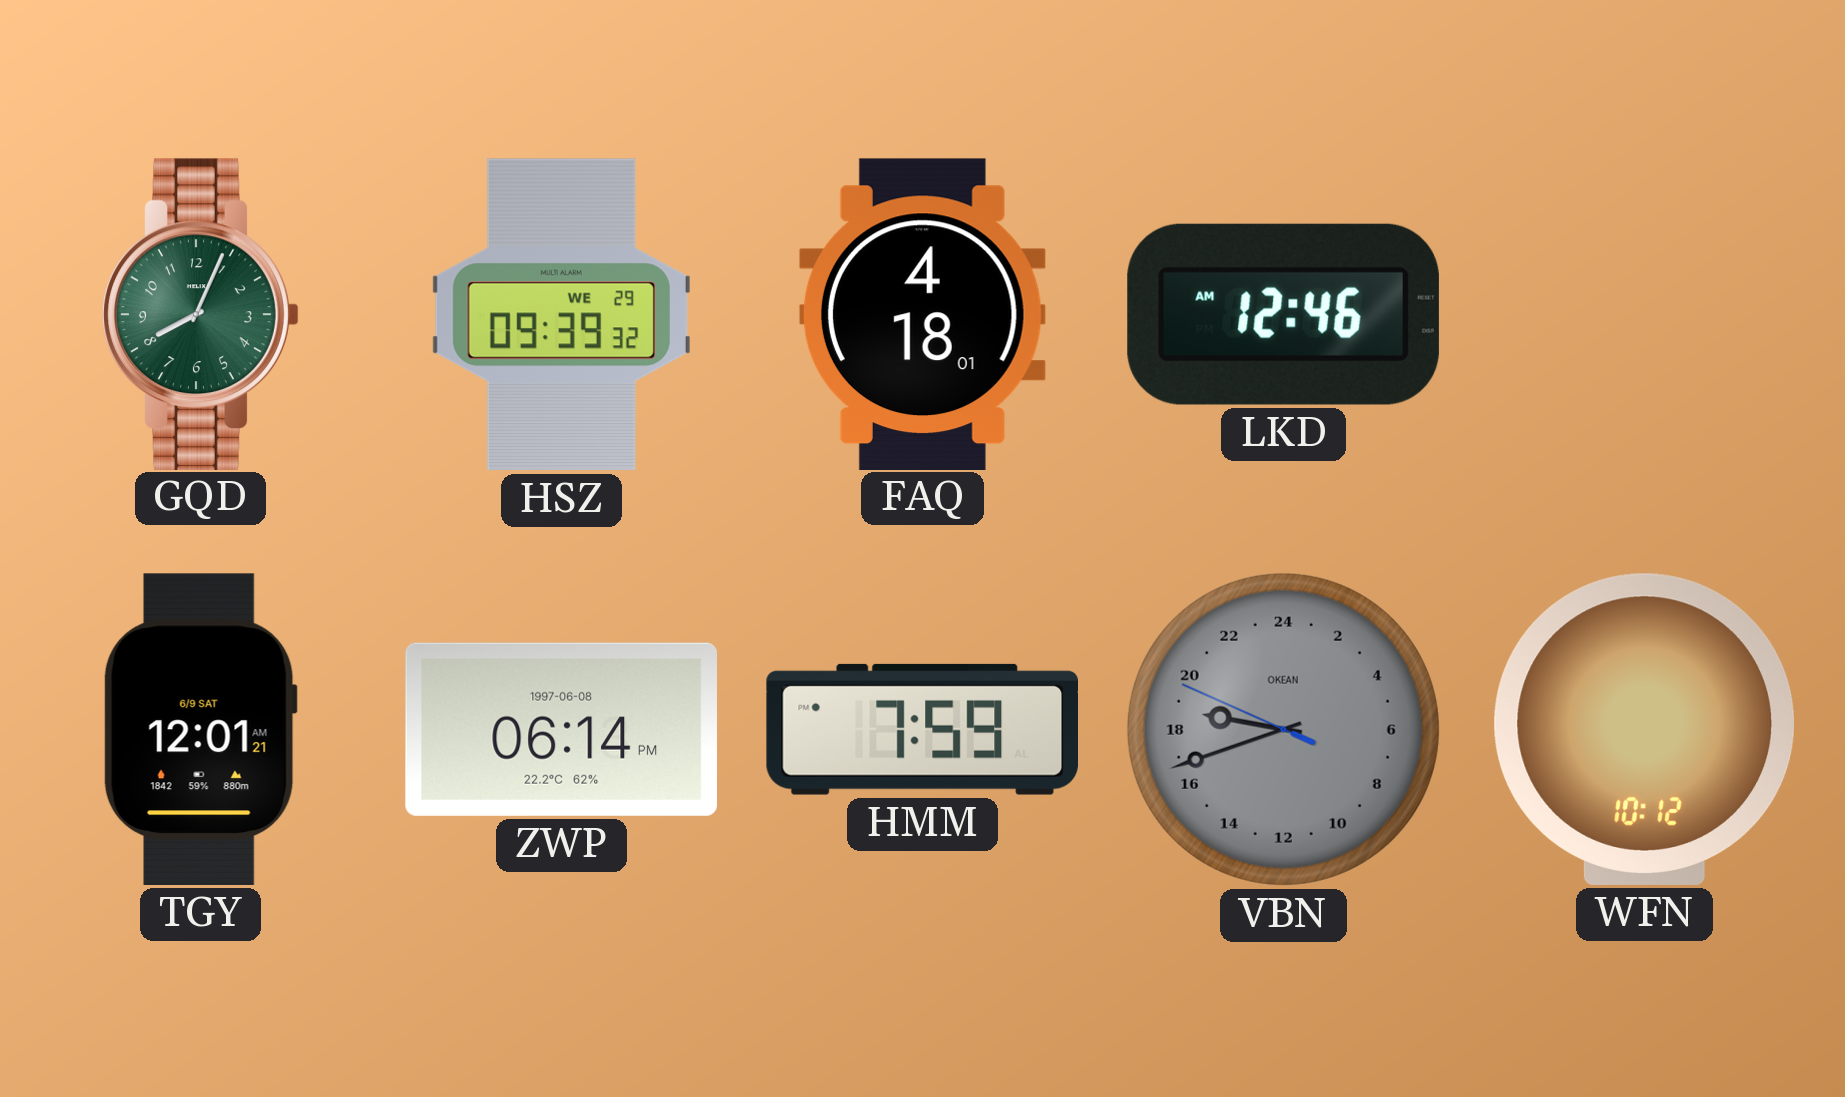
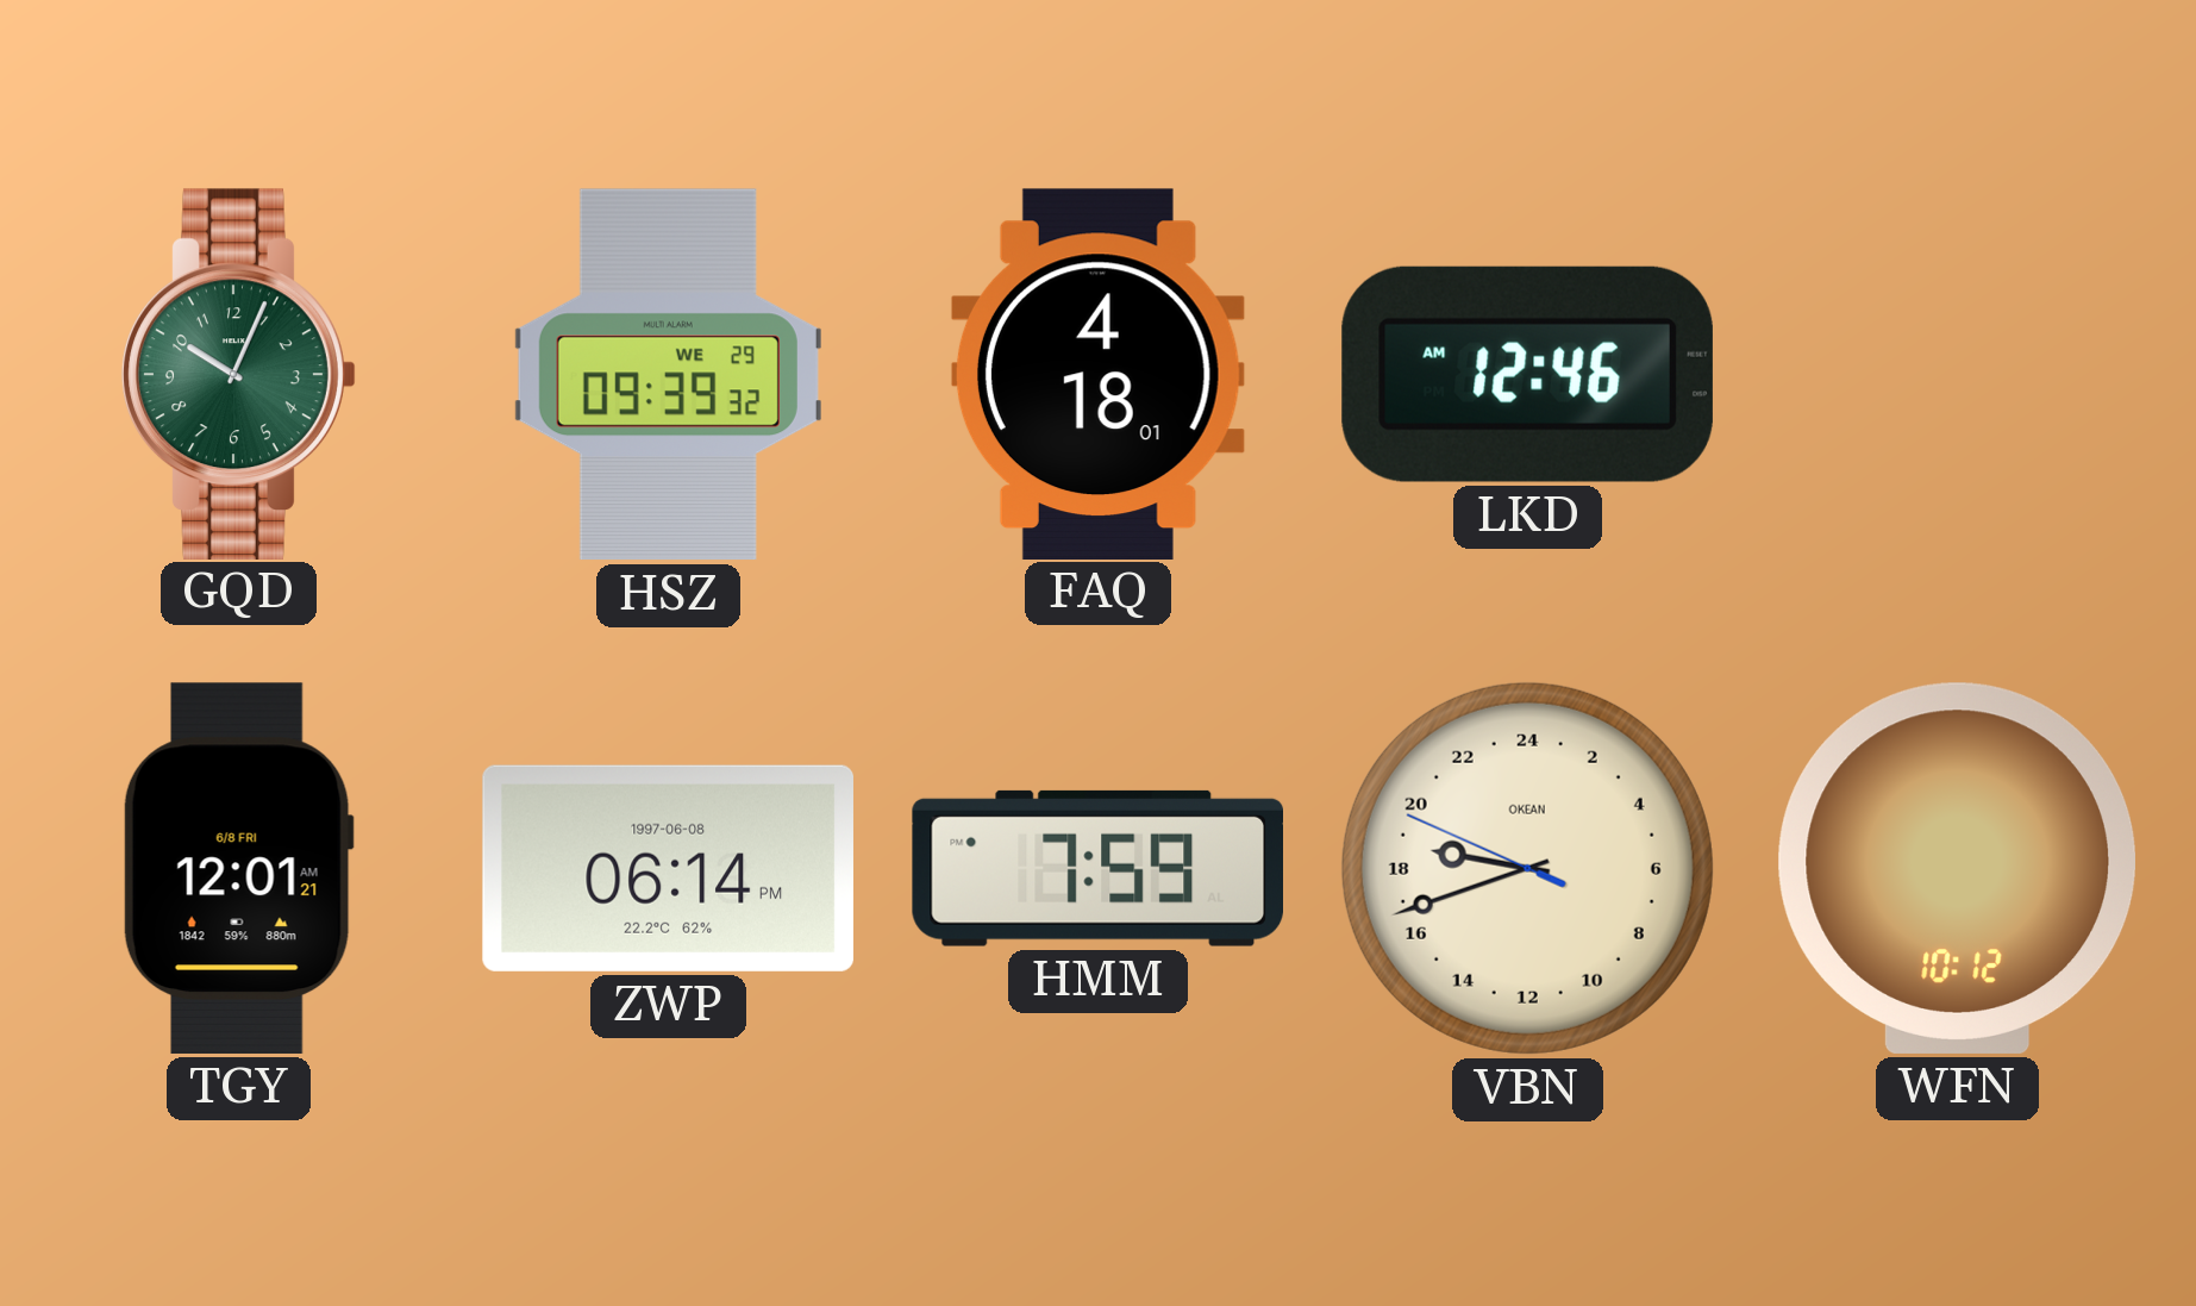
GQD: 8:04 -> 10:04 (239, 374)
TGY date: 6/9 SAT -> 6/8 FRI (238, 868)
VBN dial: grey -> cream (1527, 868)
